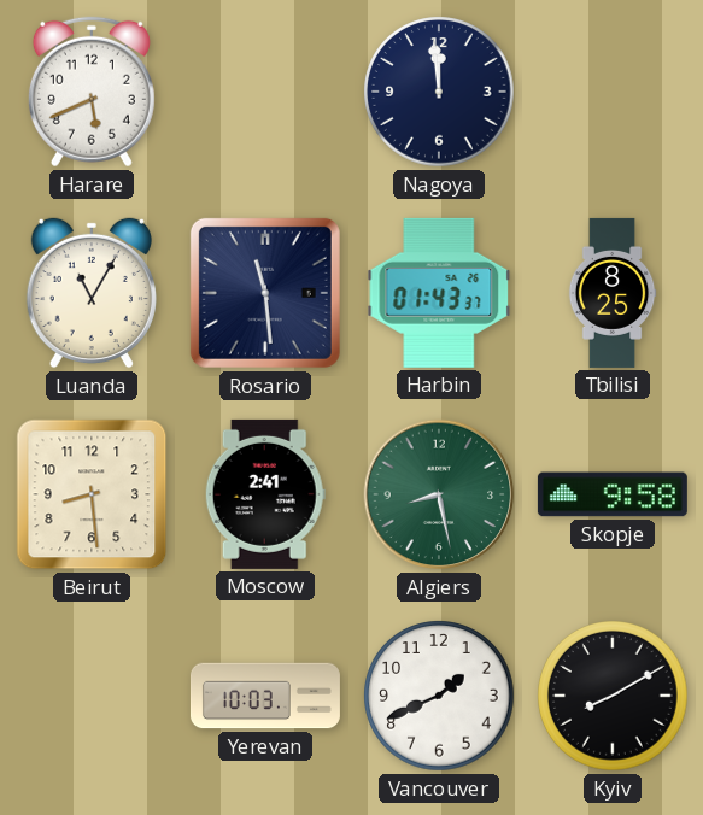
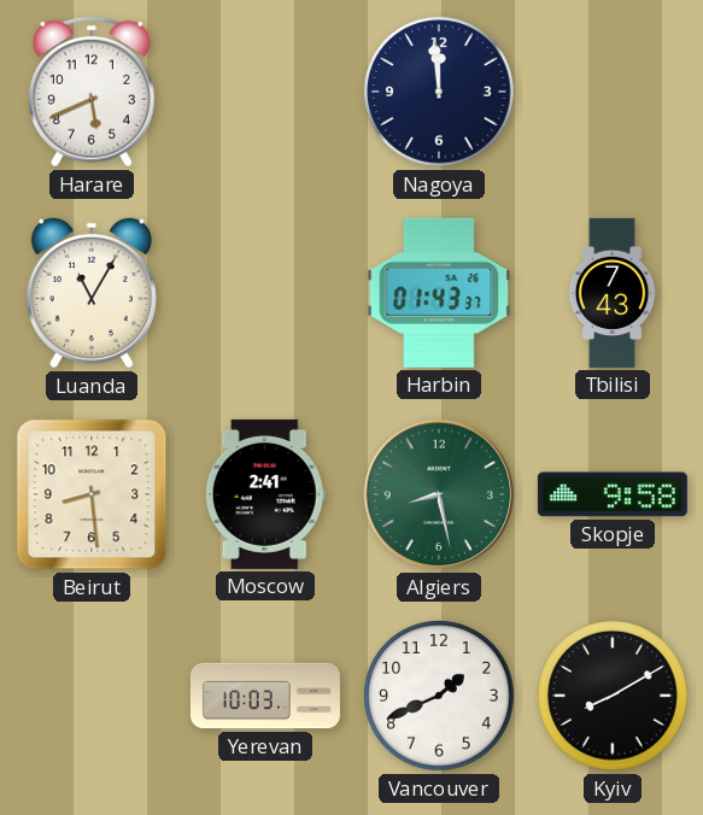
Rosario: 11:29 -> none (265, 293)
Tbilisi: 8:25 -> 7:43 (613, 293)
